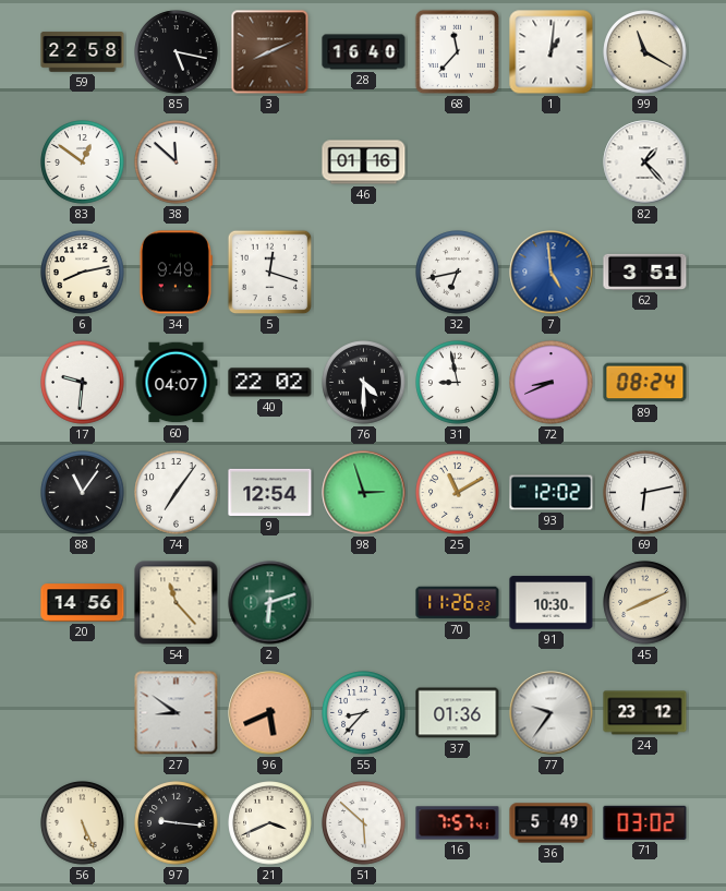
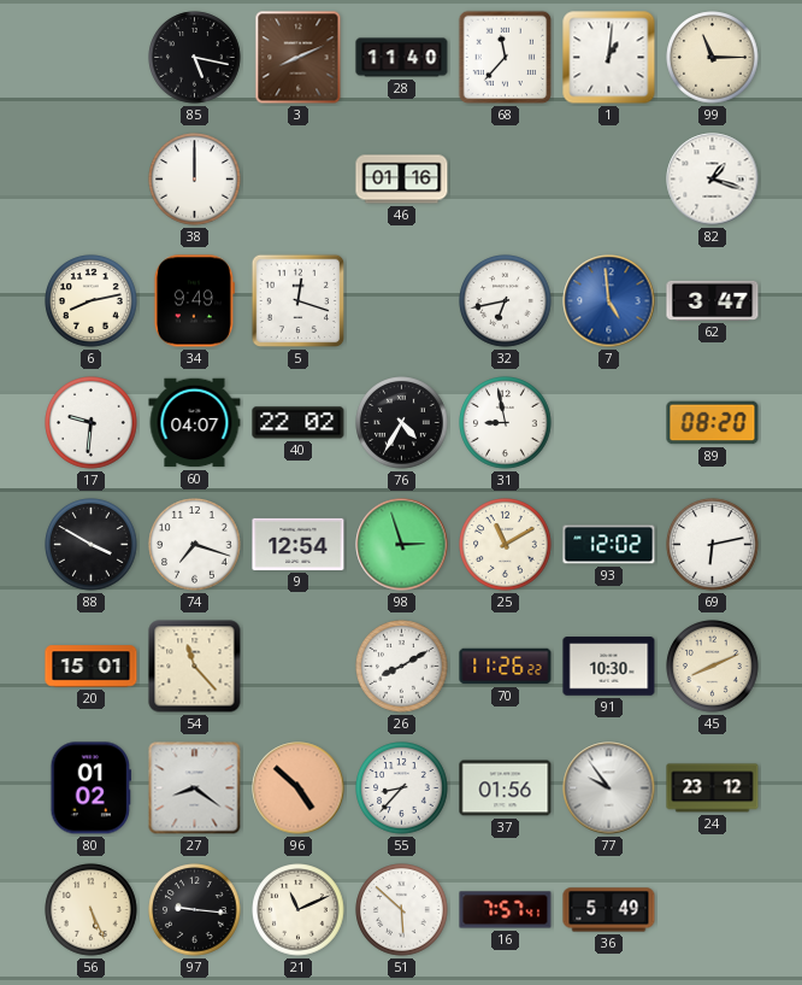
59: 22:58 -> none (83, 52)
28: 16:40 -> 11:40 (402, 58)
99: 11:20 -> 11:15 (713, 58)
83: 12:51 -> none (83, 162)
38: 11:52 -> 12:00 (195, 180)
82: 1:23 -> 1:18 (713, 180)
62: 3:51 -> 3:47 (713, 300)
76: 4:30 -> 4:35 (402, 423)
72: 8:41 -> none (552, 383)
89: 08:24 -> 08:20 (713, 423)
88: 11:06 -> 3:50 (92, 545)
74: 7:06 -> 7:18 (195, 545)
20: 14:56 -> 15:01 (92, 667)
2: 6:12 -> none (270, 603)
26: none -> 8:10 (402, 667)
80: none -> 01:02 (90, 788)
27: 8:51 -> 8:21 (195, 788)
96: 5:41 -> 4:52 (299, 788)
37: 01:36 -> 01:56 (506, 788)
77: 9:36 -> 9:54 (609, 788)
21: 3:41 -> 11:11 (299, 910)
71: 03:02 -> none (645, 822)
